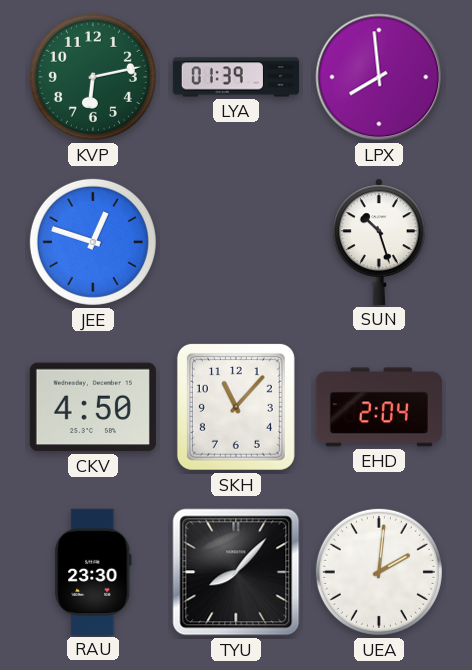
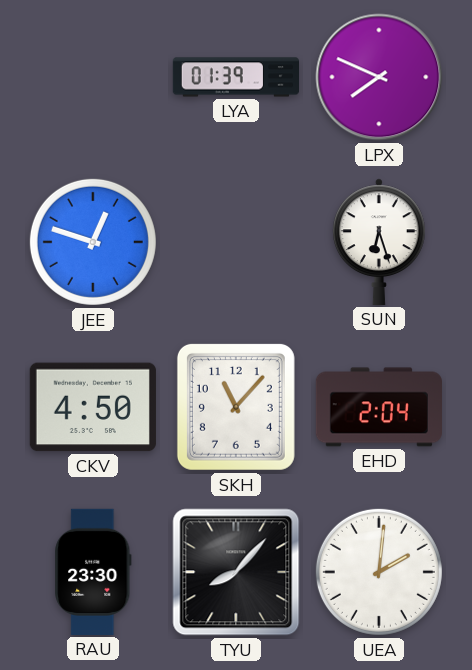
KVP: 6:13 -> none (93, 77)
LPX: 7:59 -> 7:49 (379, 77)
SUN: 10:27 -> 6:27 (380, 242)
